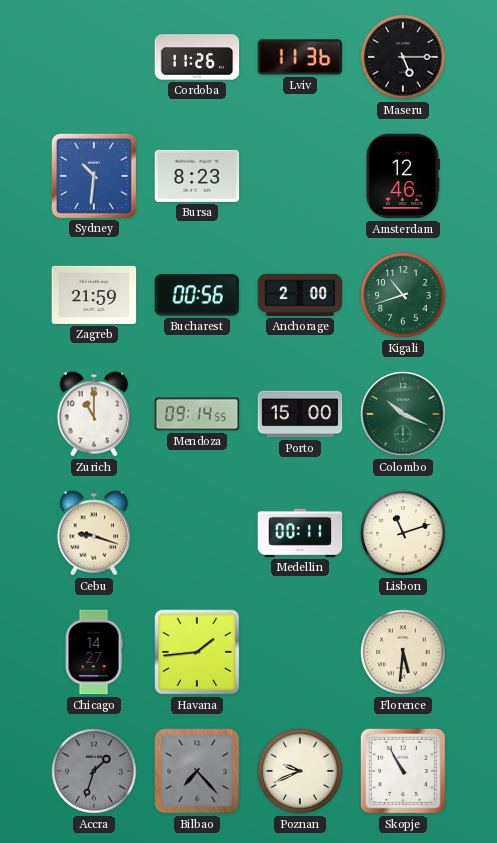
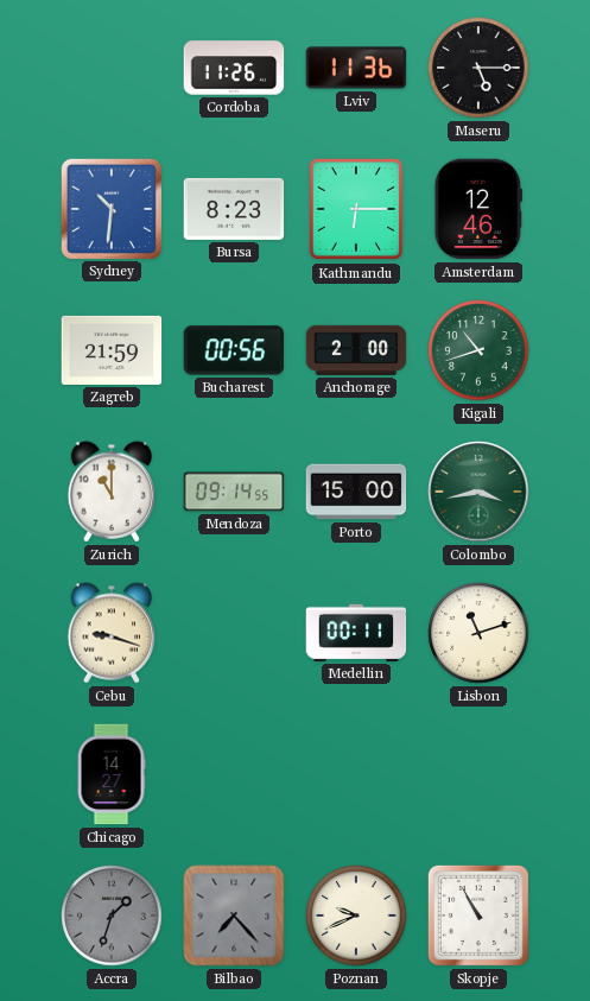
Kathmandu: none -> 6:15 (356, 209)
Colombo: 10:19 -> 3:43 (478, 492)
Havana: 1:44 -> none (197, 652)
Florence: 5:31 -> none (403, 652)
